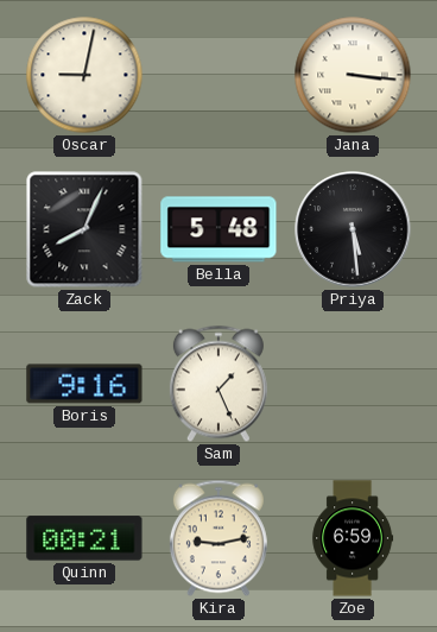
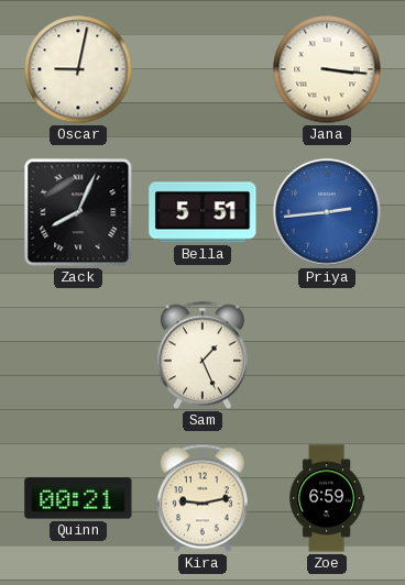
Bella: 5:48 -> 5:51 (202, 212)
Priya: 5:29 -> 2:44 (327, 212)
Priya dial: black -> blue (327, 212)
Boris: 9:16 -> none (84, 384)
